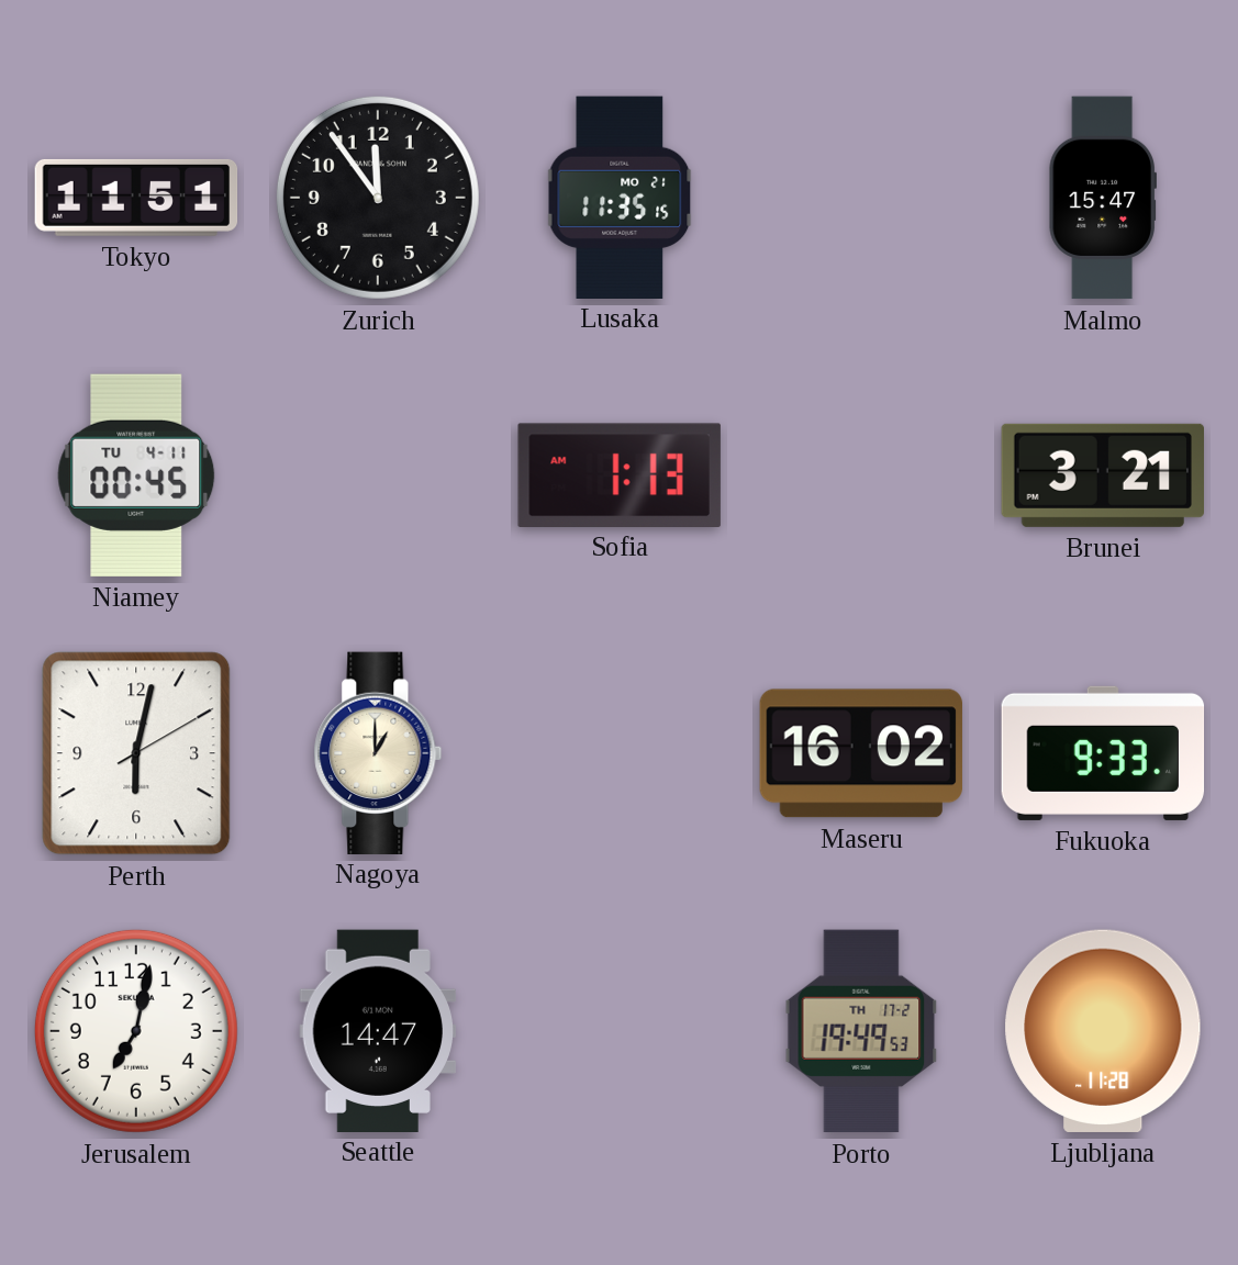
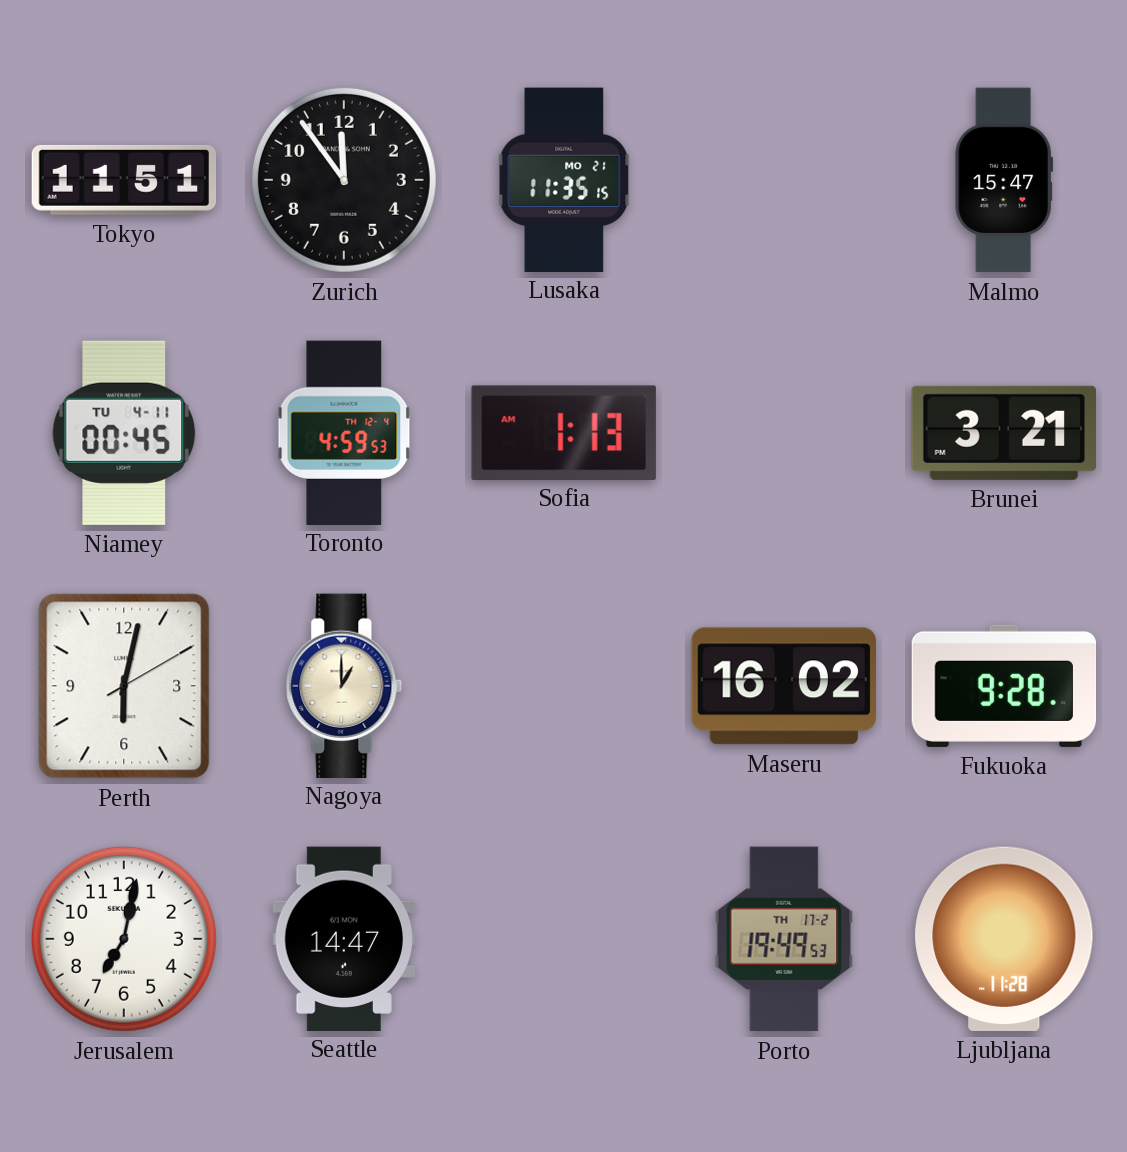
Toronto: none -> 4:59 (344, 432)
Fukuoka: 9:33 -> 9:28 (1004, 686)
